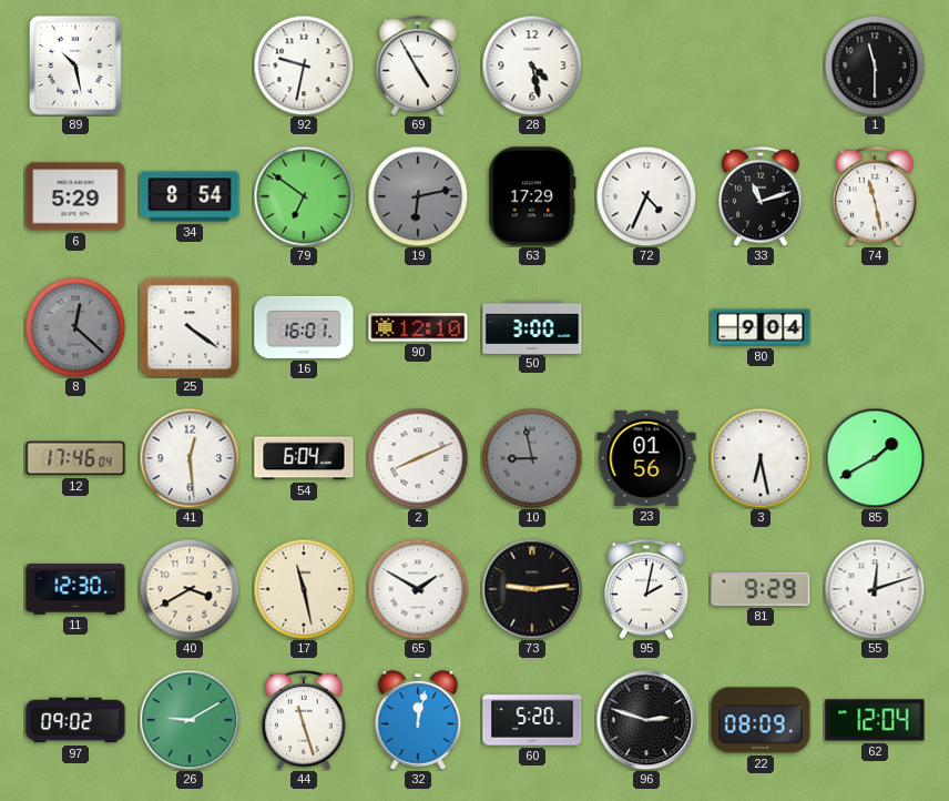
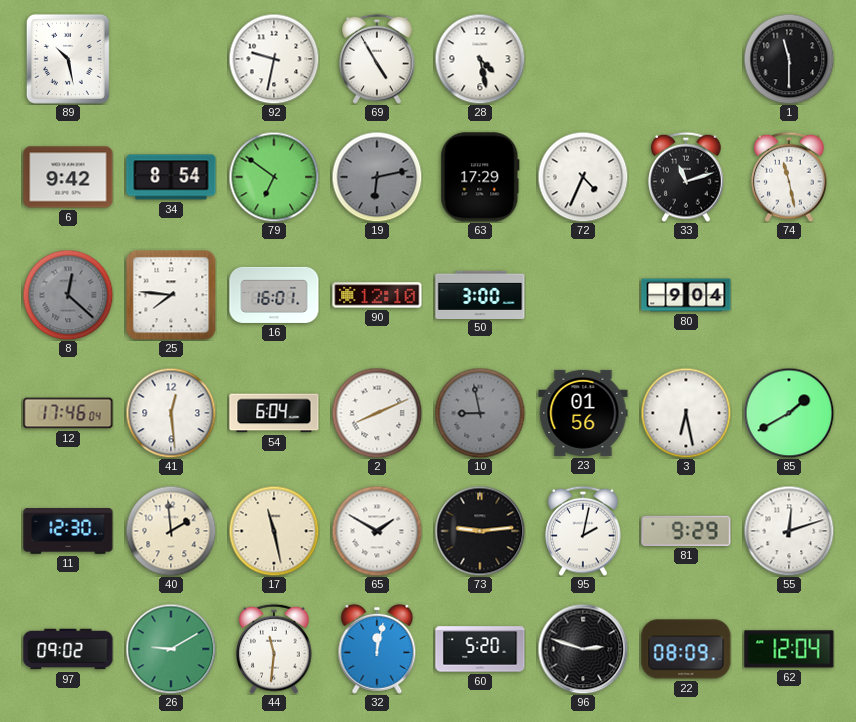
6: 5:29 -> 9:42 (68, 177)
25: 4:21 -> 7:46 (171, 295)
40: 3:40 -> 1:59 (171, 531)
44: 11:27 -> 11:31 (274, 649)
